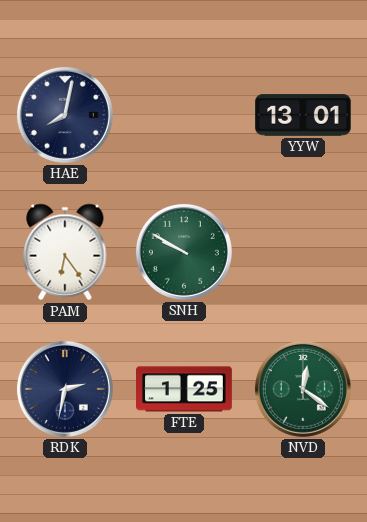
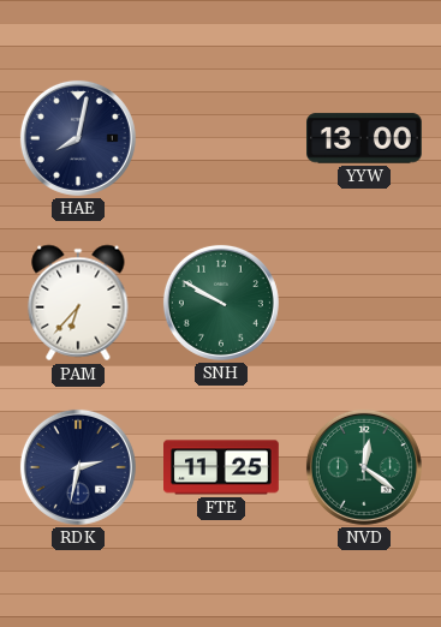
YYW: 13:01 -> 13:00 (365, 138)
PAM: 6:24 -> 6:37 (78, 303)
FTE: 1:25 -> 11:25 (222, 467)
